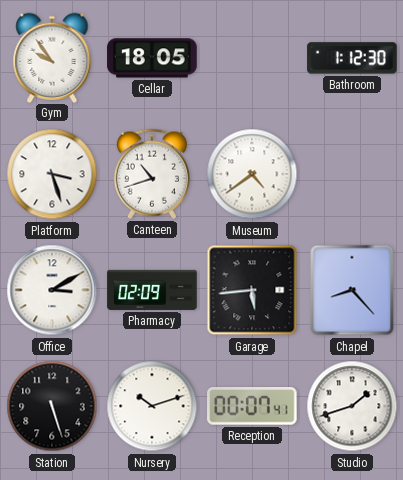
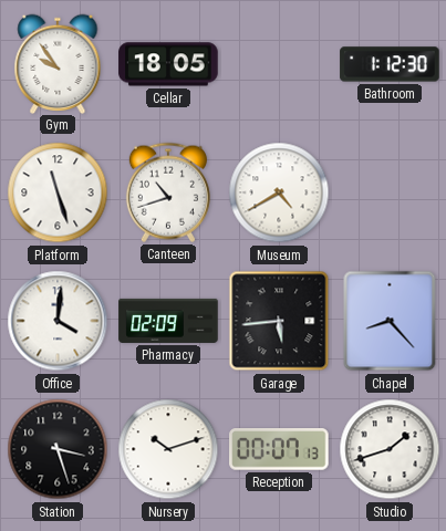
Platform: 3:27 -> 11:27 (58, 192)
Museum: 4:39 -> 4:40 (279, 192)
Office: 3:10 -> 4:01 (58, 321)
Station: 5:27 -> 3:27 (58, 449)
Reception: 00:07:41 -> 00:07:13 (279, 450)
